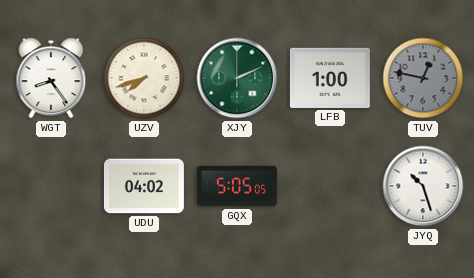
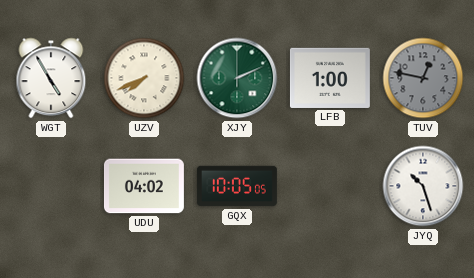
WGT: 8:24 -> 4:55 (51, 78)
UZV: 7:42 -> 7:41 (144, 78)
GQX: 5:05 -> 10:05 (237, 186)
